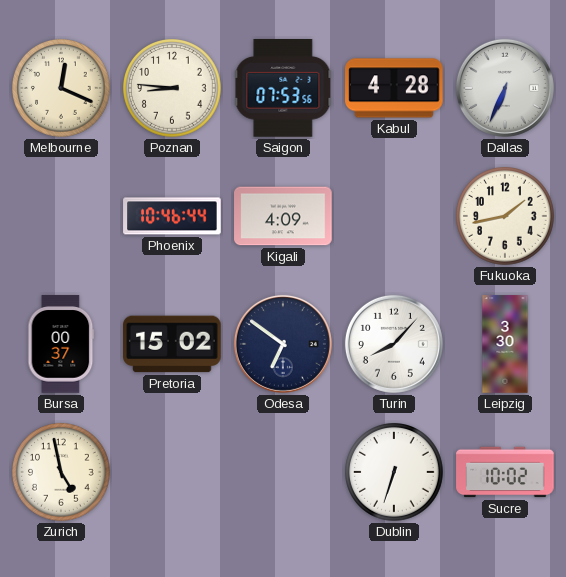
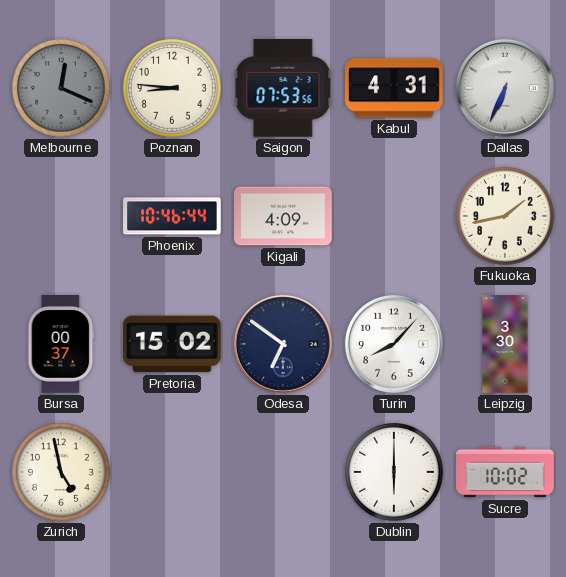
Melbourne dial: cream -> grey (62, 89)
Kabul: 4:28 -> 4:31 (394, 88)
Dublin: 6:33 -> 6:00 (395, 473)
